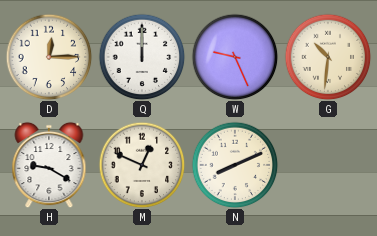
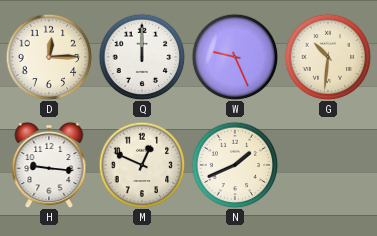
H: 9:20 -> 9:16 (49, 165)
N: 8:11 -> 1:41 (235, 165)
